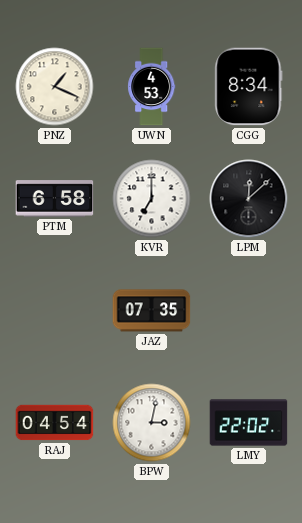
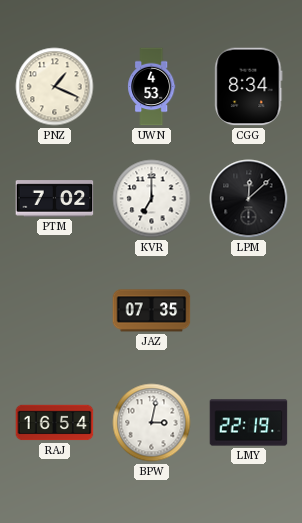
PTM: 6:58 -> 7:02 (55, 199)
RAJ: 04:54 -> 16:54 (55, 423)
LMY: 22:02 -> 22:19 (249, 423)
